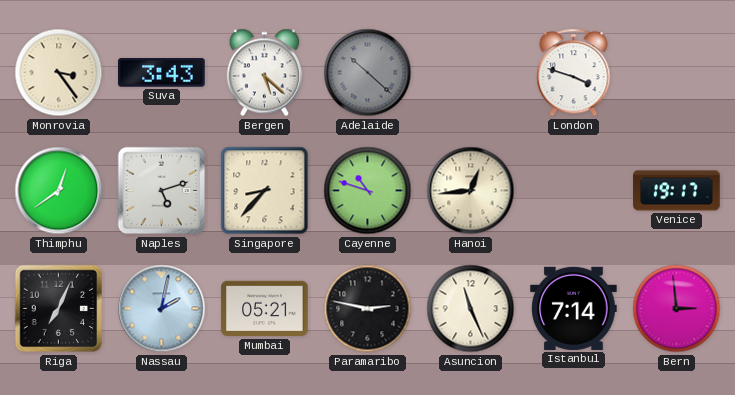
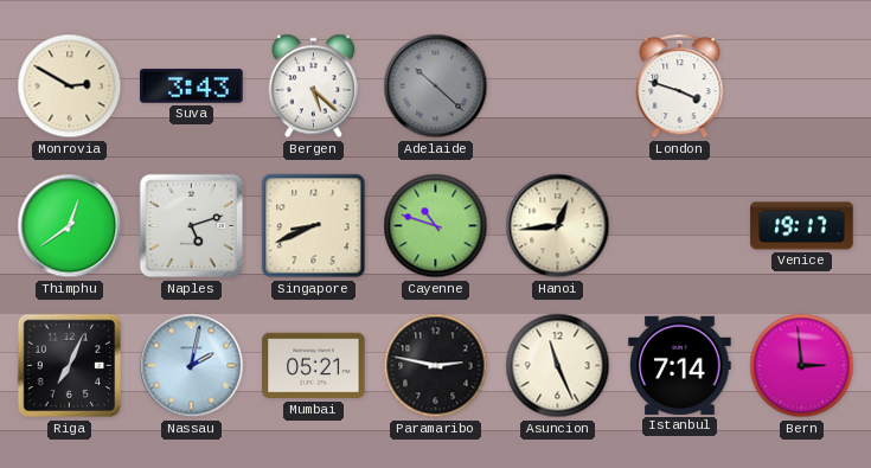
Monrovia: 3:24 -> 2:50 (70, 86)
Singapore: 8:37 -> 8:41 (314, 226)
